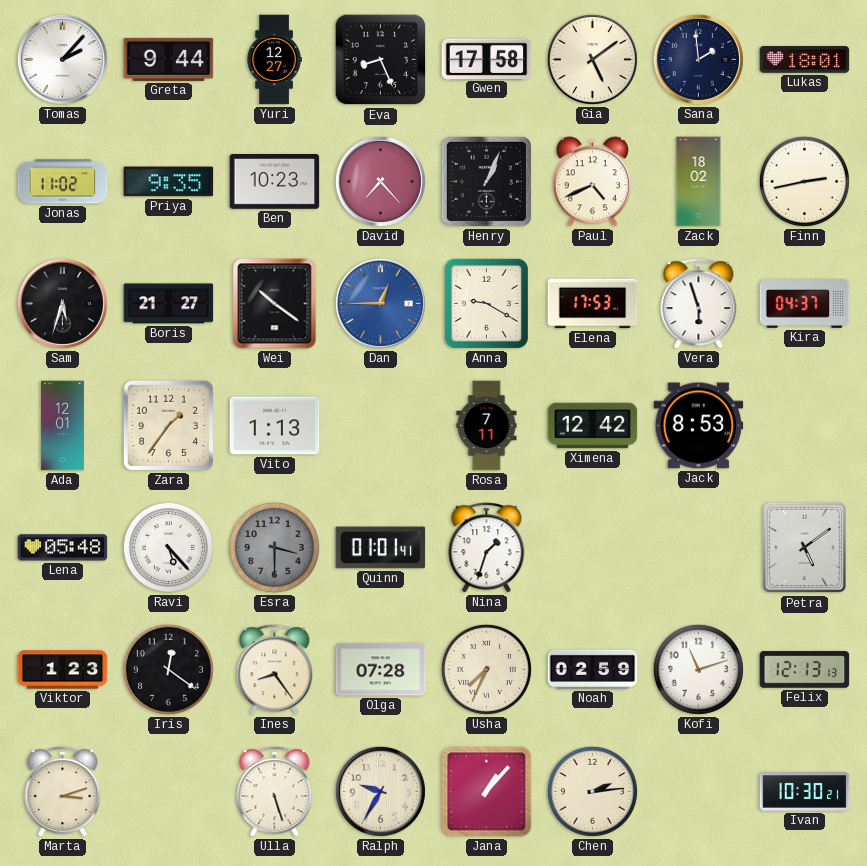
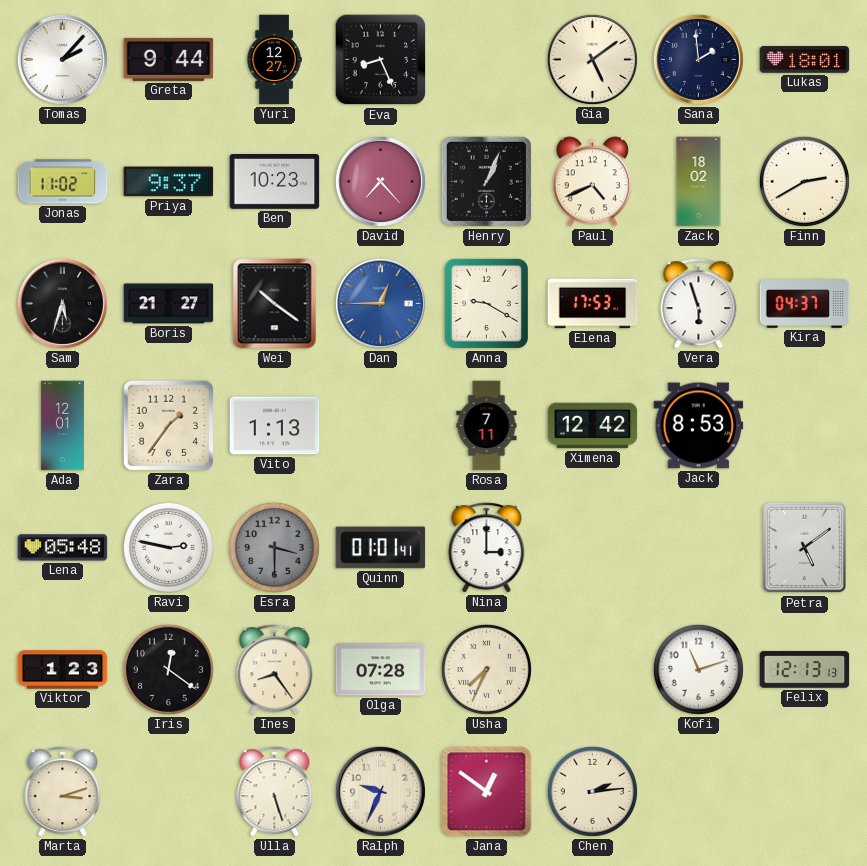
Gwen: 17:58 -> none (487, 59)
Priya: 9:35 -> 9:37 (169, 182)
Finn: 2:43 -> 2:40 (804, 181)
Ravi: 5:23 -> 2:47 (168, 547)
Nina: 1:33 -> 3:00 (487, 548)
Noah: 02:59 -> none (593, 669)
Ralph: 9:35 -> 9:34 (380, 791)
Jana: 1:07 -> 12:51 (487, 792)
Ivan: 10:30 -> none (805, 792)
